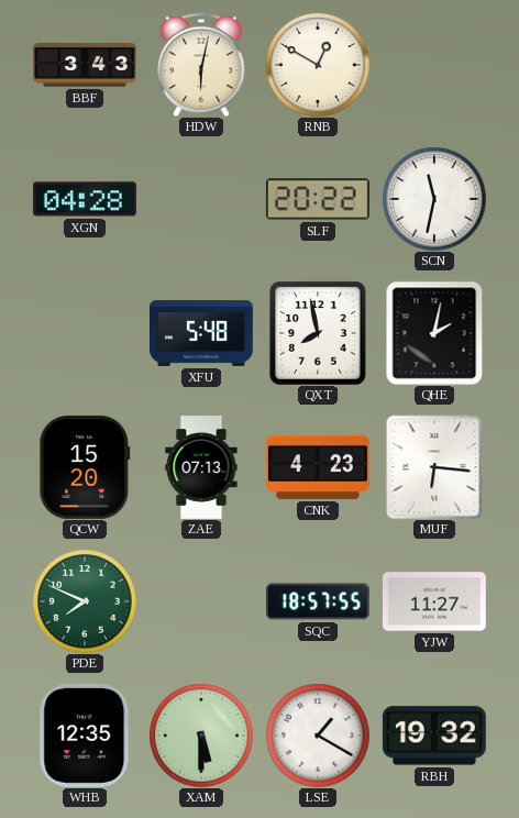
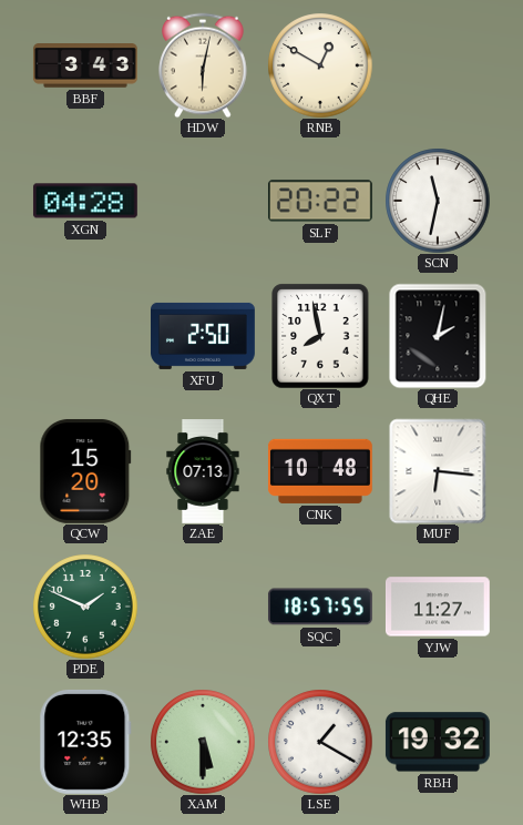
XFU: 5:48 -> 2:50 (204, 336)
CNK: 4:23 -> 10:48 (320, 471)
PDE: 7:49 -> 1:49 (85, 607)
